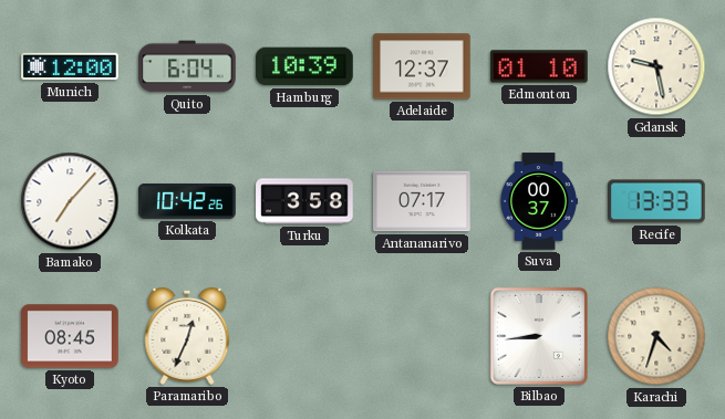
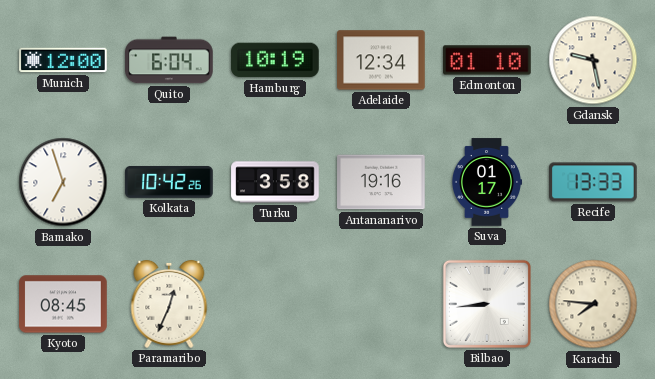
Hamburg: 10:39 -> 10:19 (275, 60)
Adelaide: 12:37 -> 12:34 (381, 60)
Bamako: 7:07 -> 6:57 (63, 182)
Antananarivo: 07:17 -> 19:16 (381, 182)
Suva: 00:37 -> 01:17 (487, 182)
Karachi: 4:33 -> 7:46 (593, 304)
